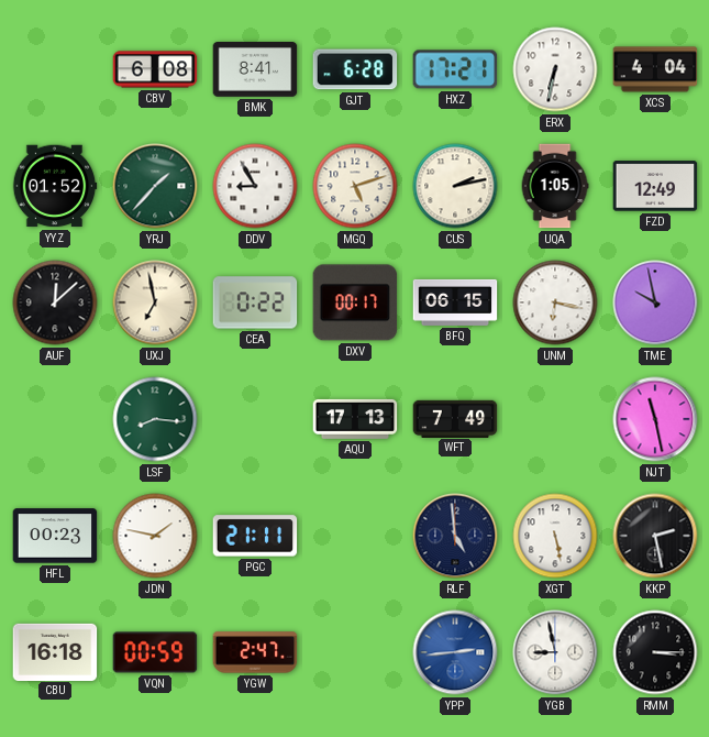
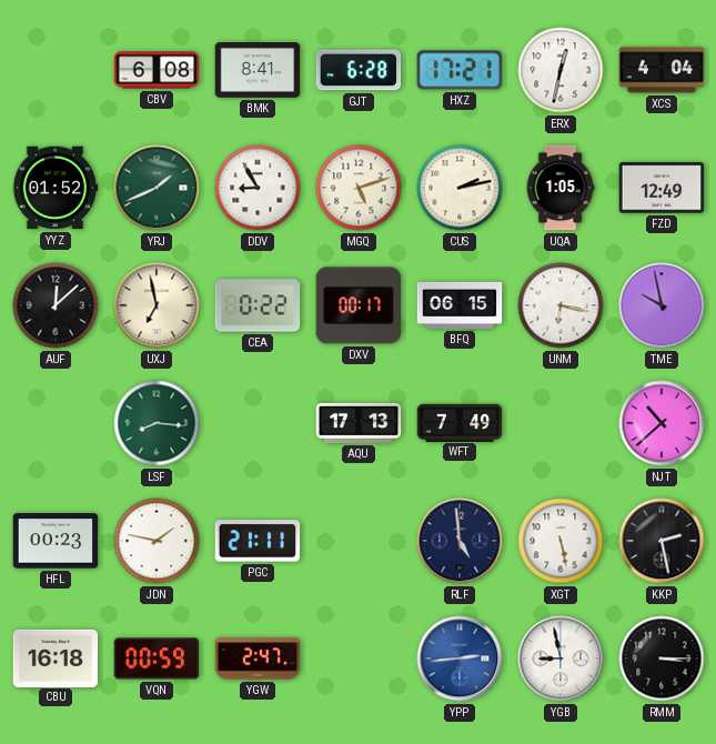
ERX: 6:32 -> 12:32 (561, 70)
YRJ: 1:37 -> 1:41 (157, 188)
NJT: 11:28 -> 10:38 (662, 423)
